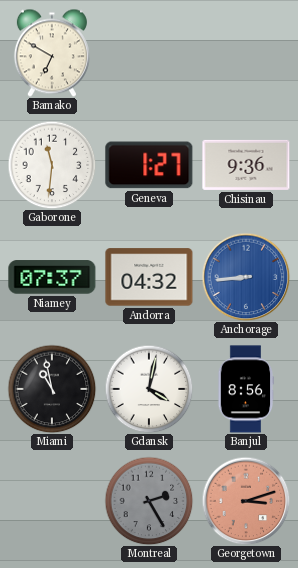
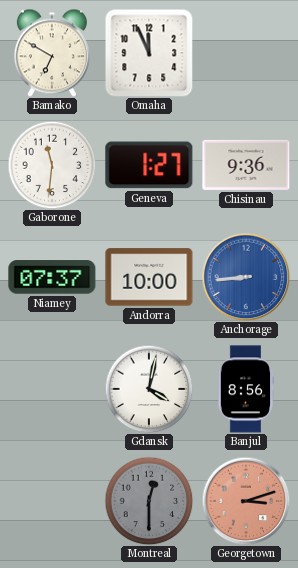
Omaha: none -> 11:56 (149, 53)
Andorra: 04:32 -> 10:00 (149, 277)
Miami: 10:58 -> none (52, 389)
Montreal: 2:25 -> 12:30 (149, 501)
